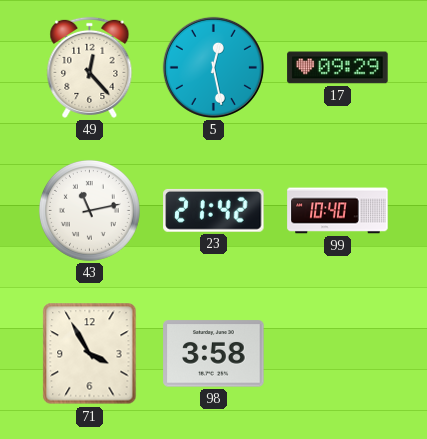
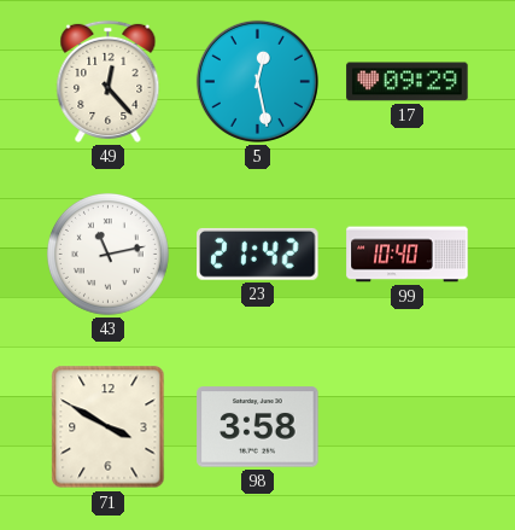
71: 3:55 -> 3:50 (109, 427)
